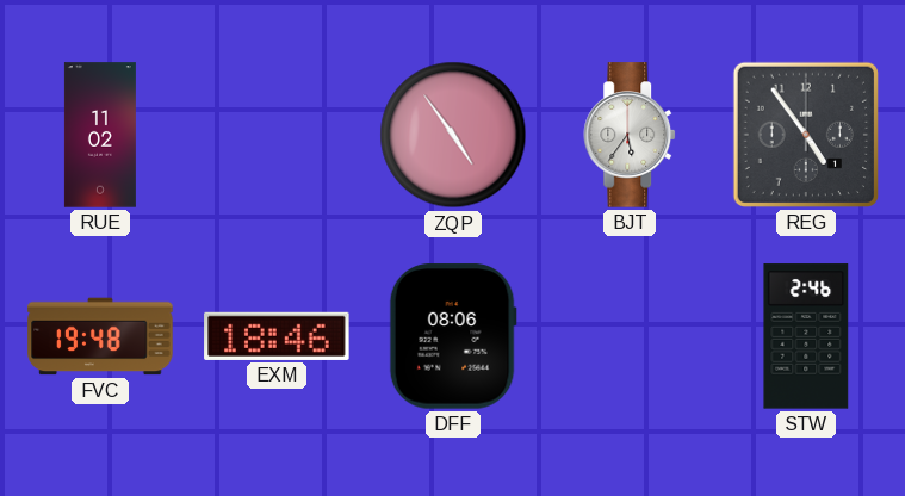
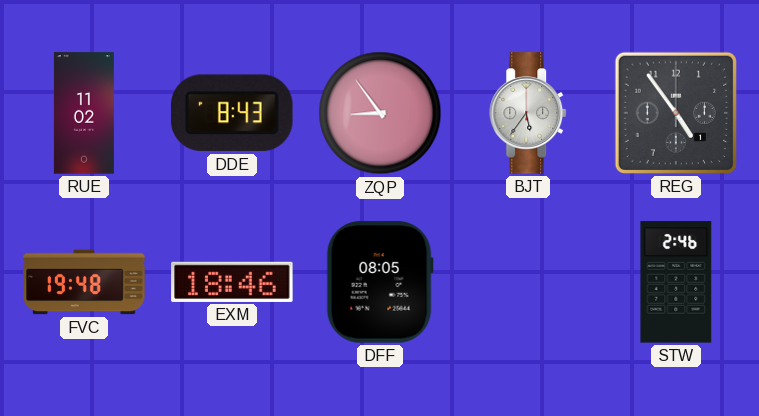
DDE: none -> 8:43 (232, 113)
ZQP: 4:54 -> 8:54 (380, 113)
DFF: 08:06 -> 08:05 (380, 282)
